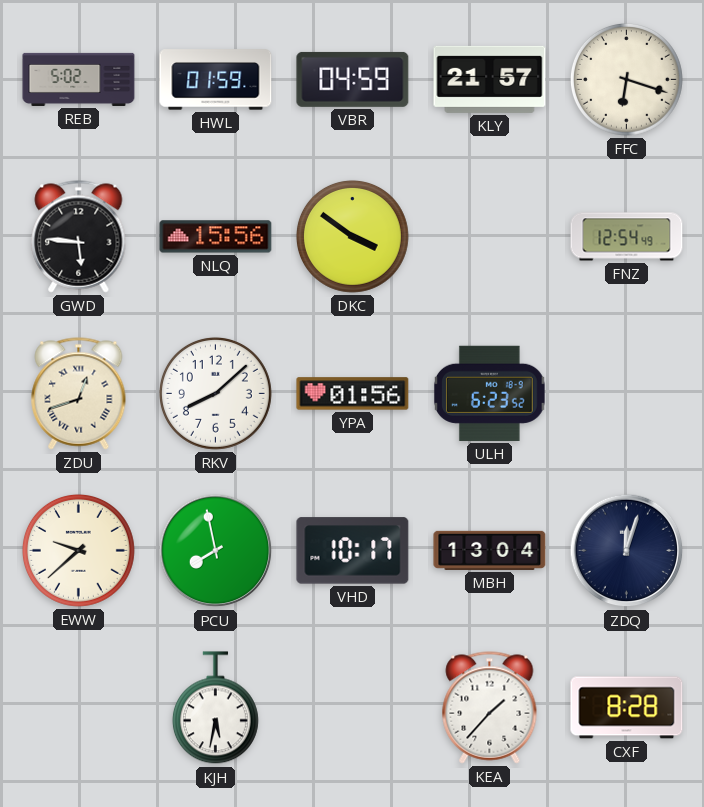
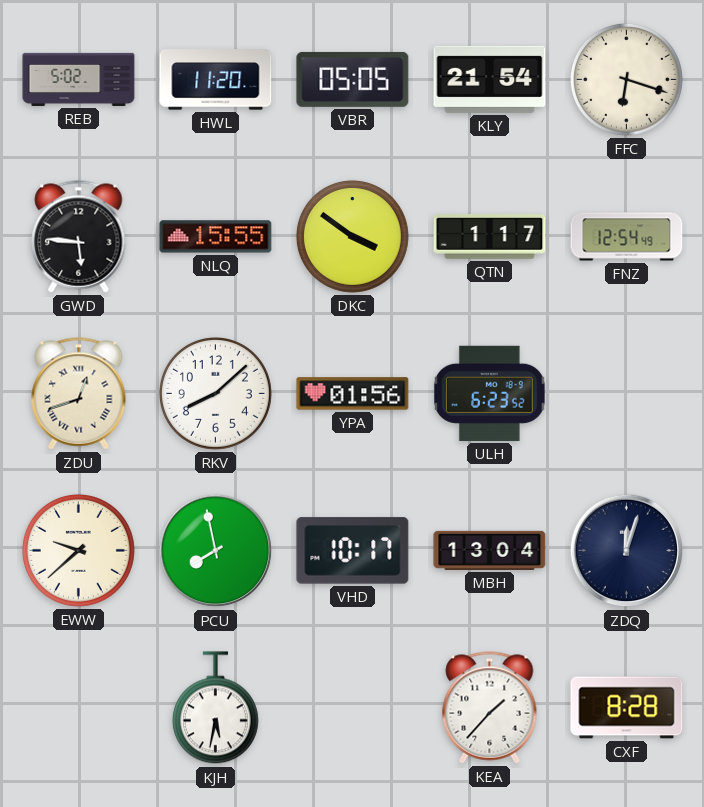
HWL: 01:59 -> 11:20 (216, 80)
VBR: 04:59 -> 05:05 (353, 79)
KLY: 21:57 -> 21:54 (490, 79)
NLQ: 15:56 -> 15:55 (216, 237)
QTN: none -> 1:17 (490, 237)
